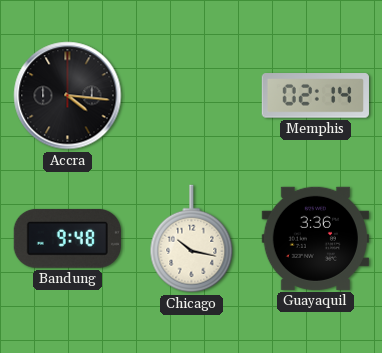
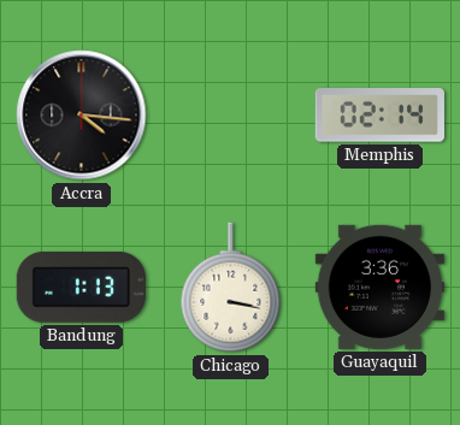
Bandung: 9:48 -> 1:13 (81, 288)
Chicago: 10:17 -> 3:17 (231, 288)
